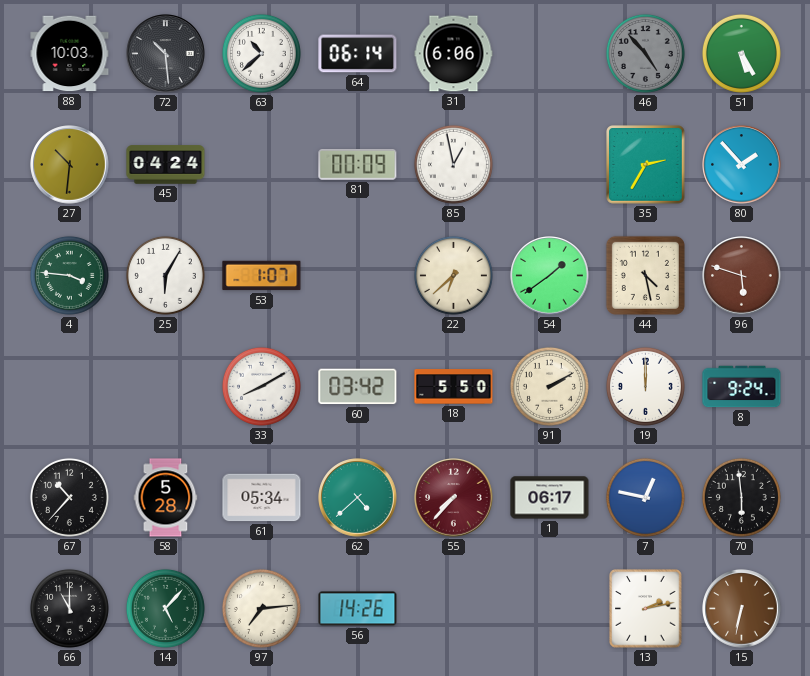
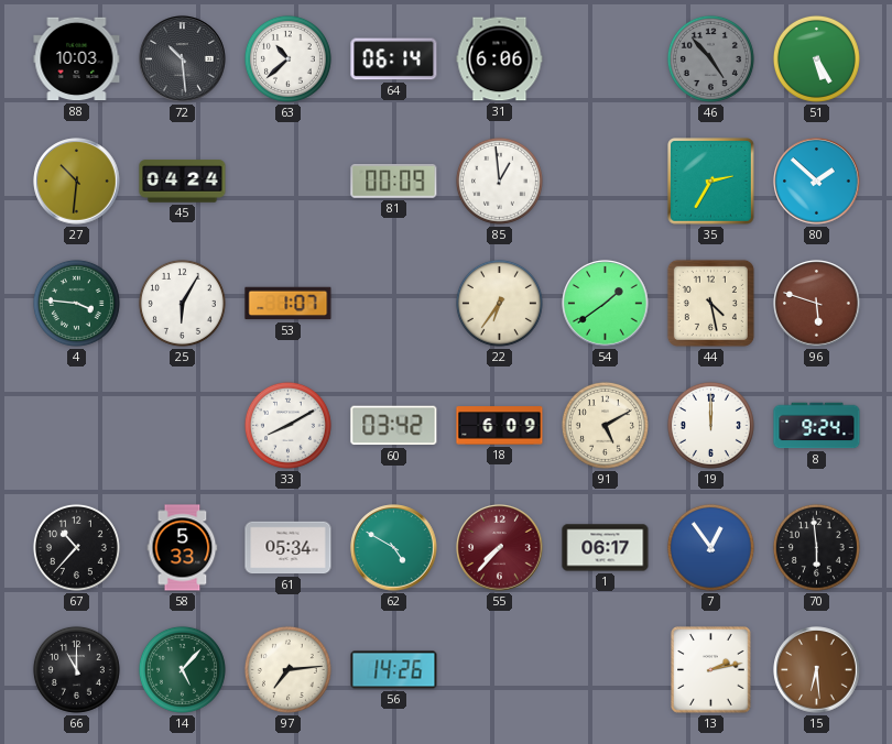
85: 12:58 -> 12:59 (499, 180)
80: 1:53 -> 1:52 (817, 182)
22: 6:38 -> 6:36 (499, 303)
18: 5:50 -> 6:09 (500, 426)
91: 2:10 -> 5:10 (605, 425)
58: 5:28 -> 5:33 (183, 548)
62: 4:38 -> 4:50 (394, 548)
7: 12:47 -> 12:54 (710, 547)
15: 6:32 -> 6:29 (817, 670)
